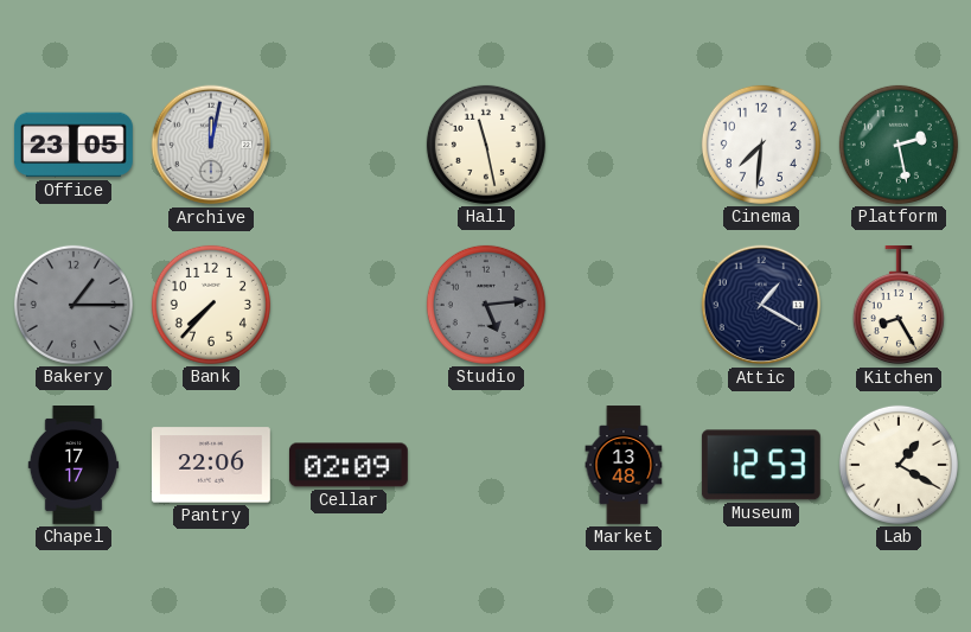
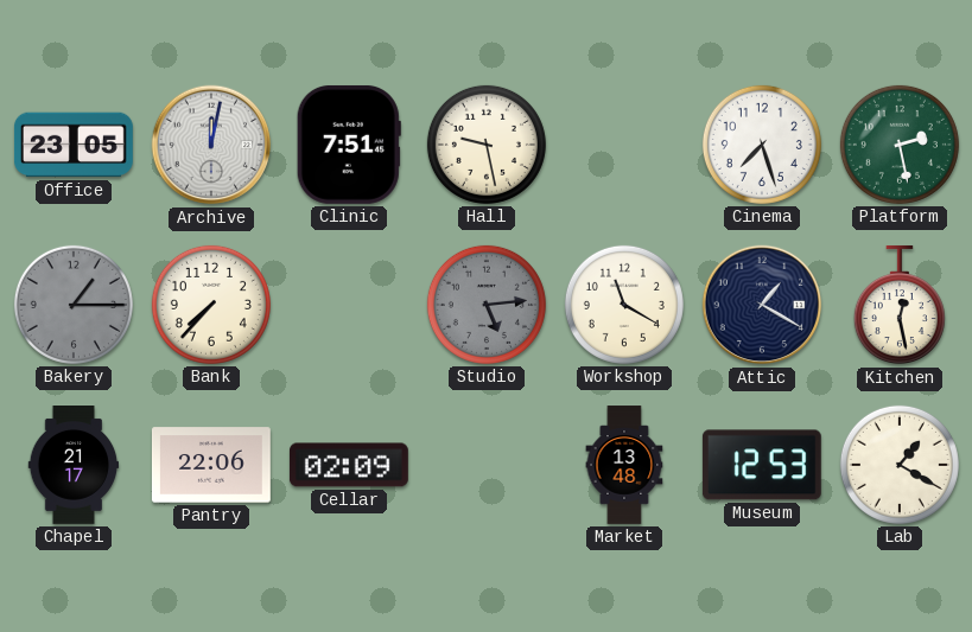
Clinic: none -> 7:51 (349, 145)
Hall: 11:28 -> 9:28 (487, 145)
Cinema: 7:31 -> 7:27 (762, 145)
Workshop: none -> 11:20 (624, 305)
Kitchen: 8:25 -> 12:28 (900, 305)
Chapel: 17:17 -> 21:17 (74, 466)
